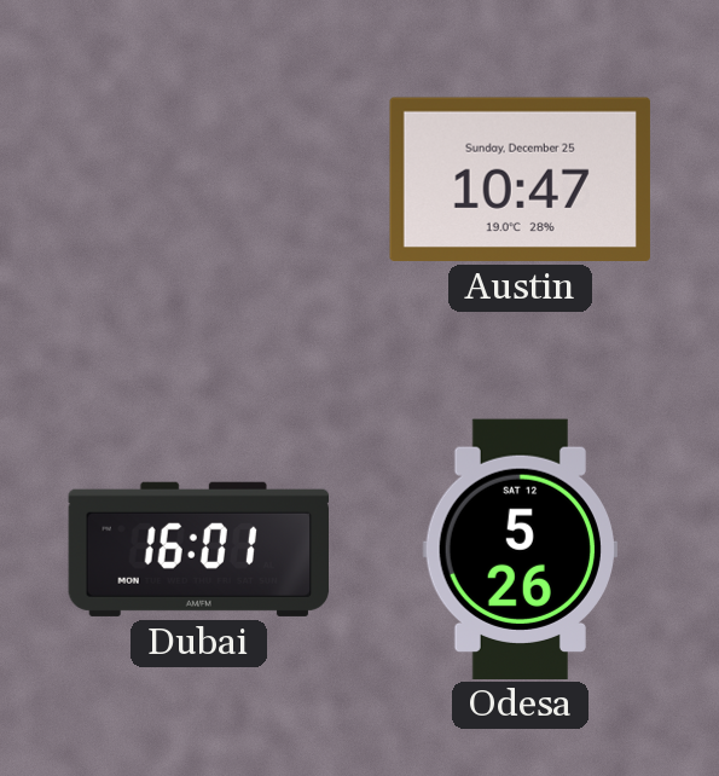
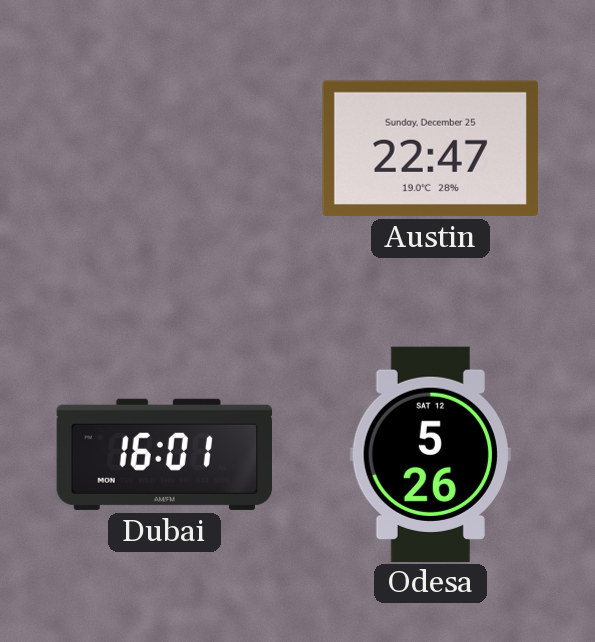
Austin: 10:47 -> 22:47 (430, 148)
